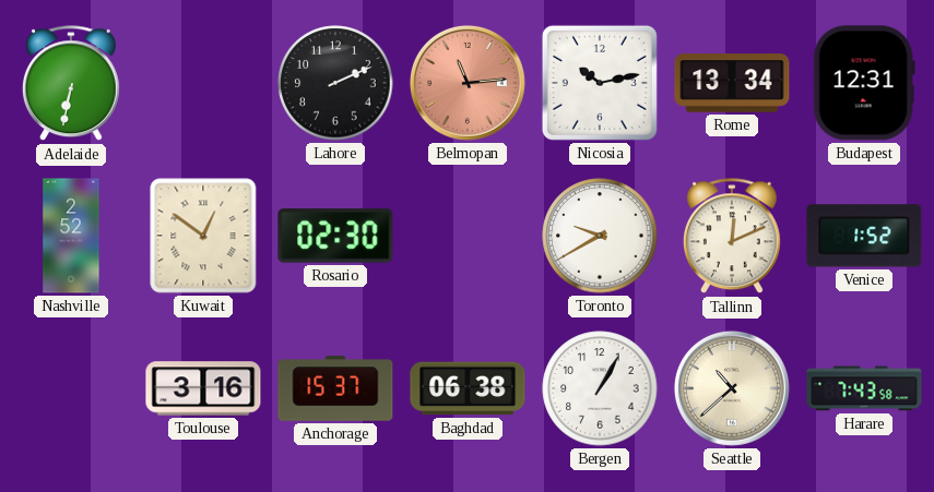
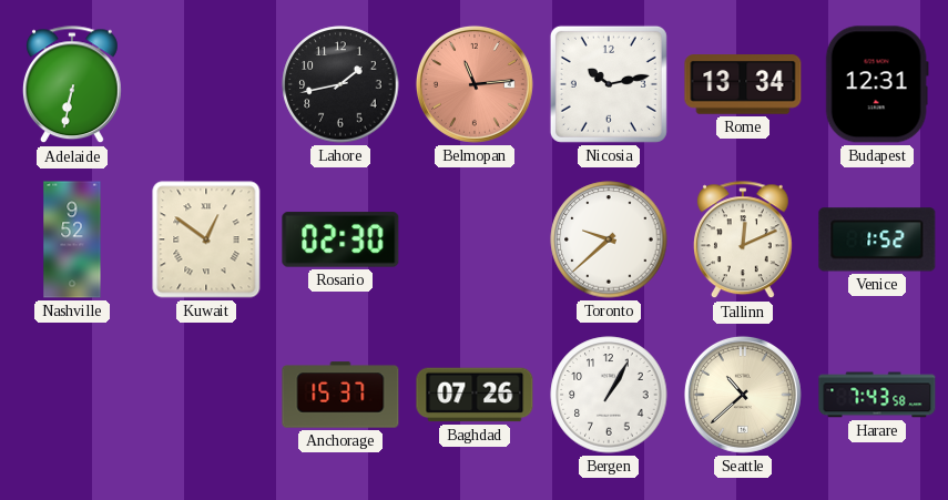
Lahore: 2:11 -> 1:43 (340, 84)
Nashville: 2:52 -> 9:52 (72, 239)
Toronto: 9:40 -> 9:38 (609, 239)
Toulouse: 3:16 -> none (203, 388)
Baghdad: 06:38 -> 07:26 (475, 395)
